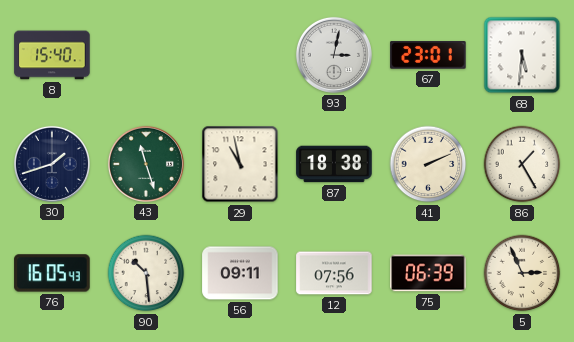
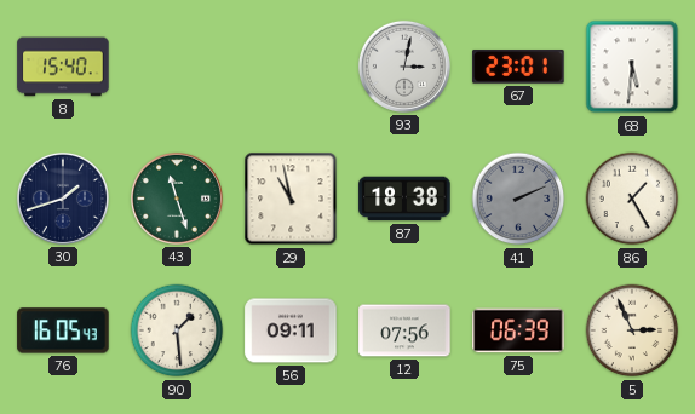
41 dial: cream -> grey (518, 199)
90: 10:29 -> 1:29 (177, 330)
